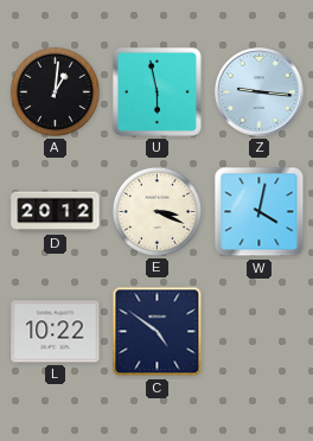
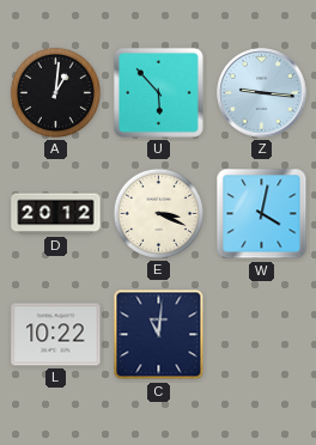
U: 5:58 -> 5:53 (158, 92)
C: 4:51 -> 11:01 (159, 335)
